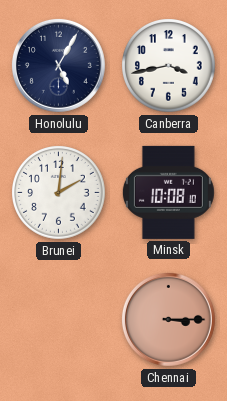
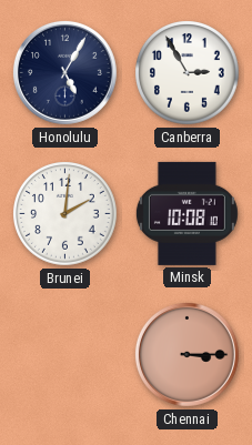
Canberra: 3:43 -> 2:55 (188, 73)
